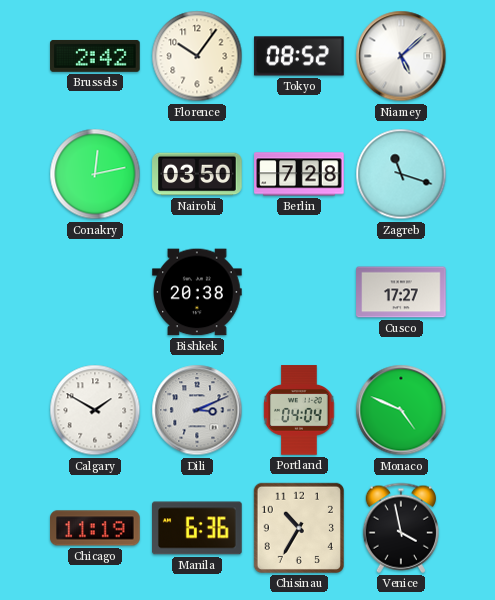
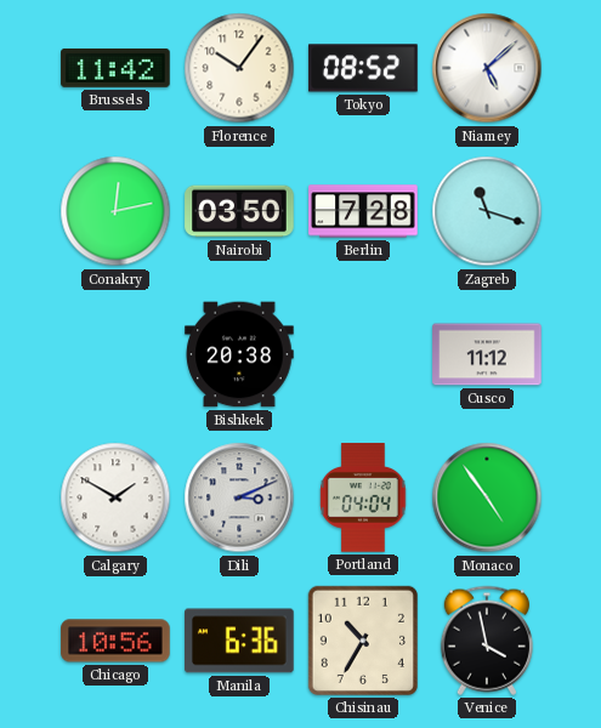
Brussels: 2:42 -> 11:42 (115, 68)
Cusco: 17:27 -> 11:12 (487, 354)
Monaco: 4:49 -> 4:54 (487, 497)
Chicago: 11:19 -> 10:56 (115, 641)
